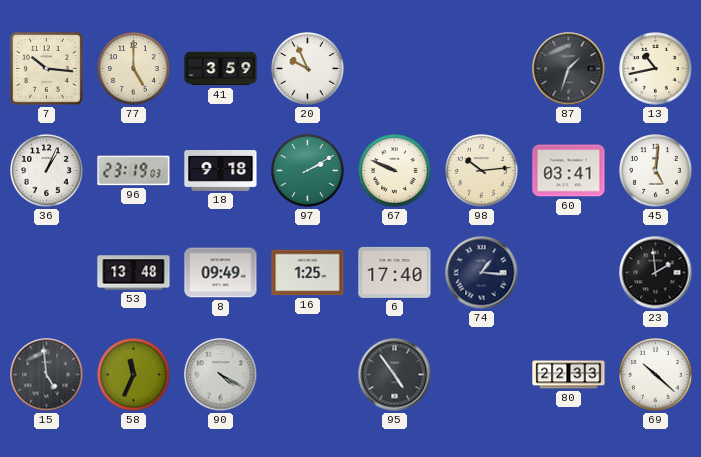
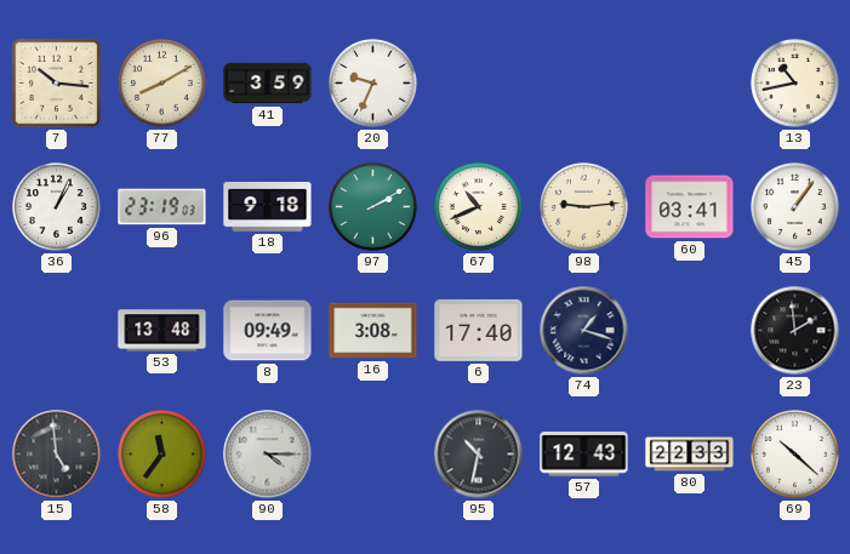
77: 5:00 -> 8:10 (162, 84)
20: 9:56 -> 9:34 (373, 84)
87: 1:33 -> none (569, 69)
67: 9:49 -> 10:41 (479, 207)
98: 10:14 -> 9:14 (584, 207)
45: 5:01 -> 1:06 (795, 207)
16: 1:25 -> 3:08 (373, 331)
74: 1:16 -> 1:18 (584, 331)
58: 11:34 -> 11:36 (162, 455)
90: 4:20 -> 4:15 (268, 455)
95: 4:54 -> 10:32 (479, 455)
57: none -> 12:43 (584, 455)
